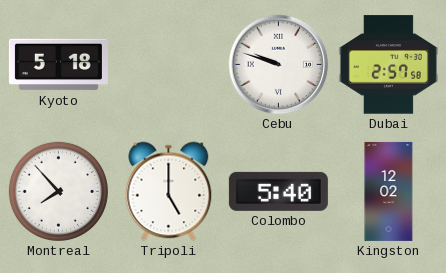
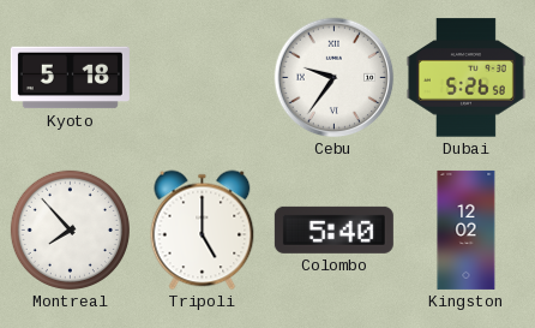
Cebu: 9:48 -> 9:36 (335, 78)
Dubai: 2:57 -> 5:26 (465, 78)
